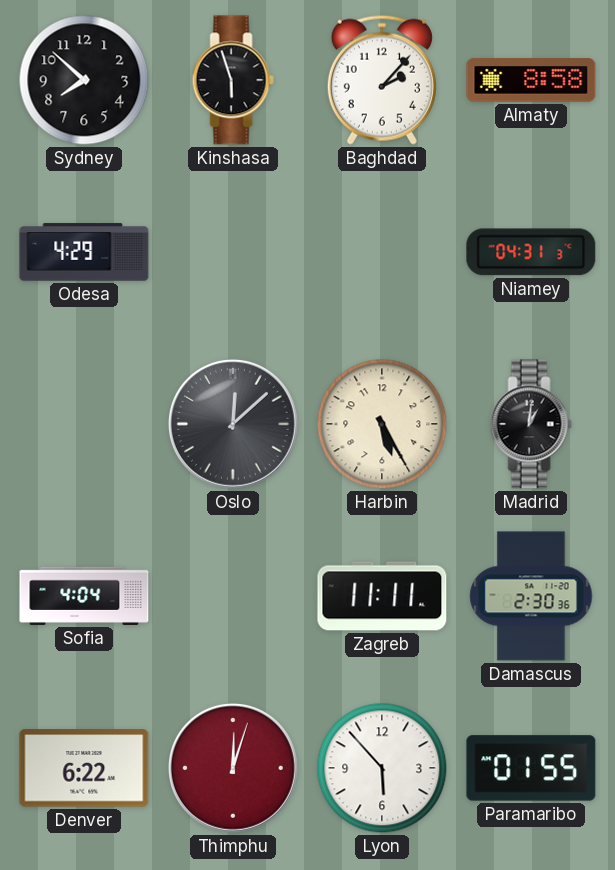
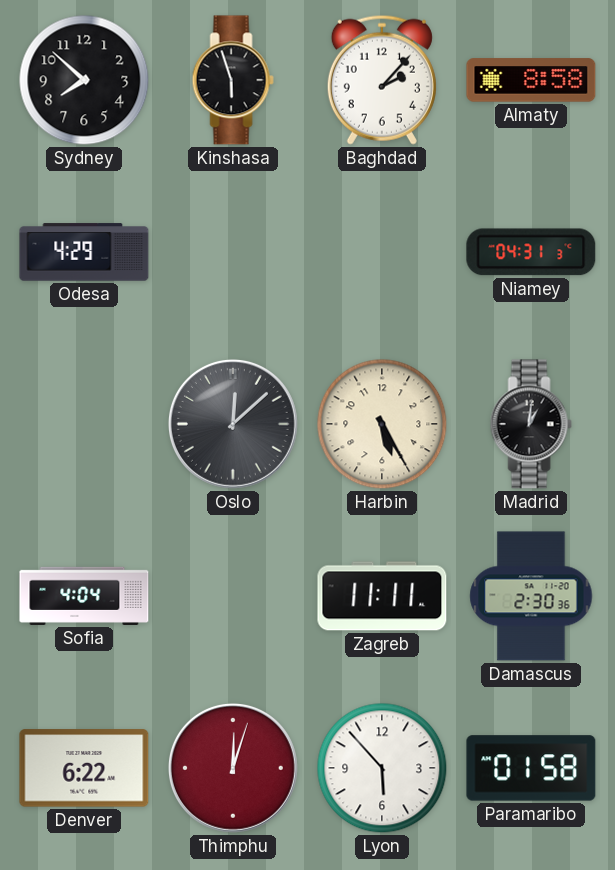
Paramaribo: 01:55 -> 01:58 (531, 768)
